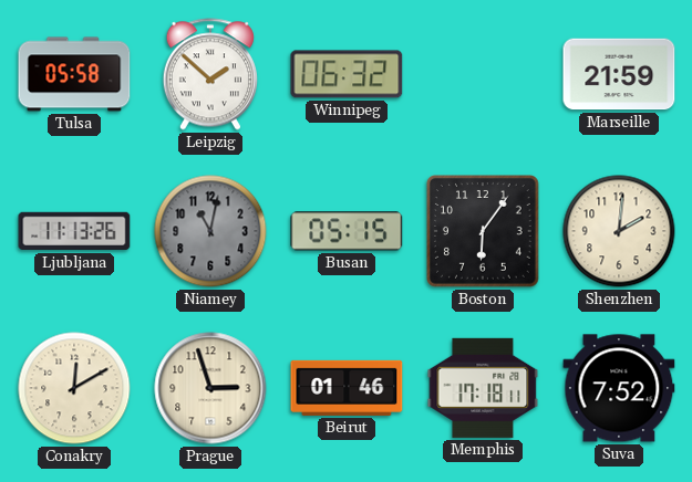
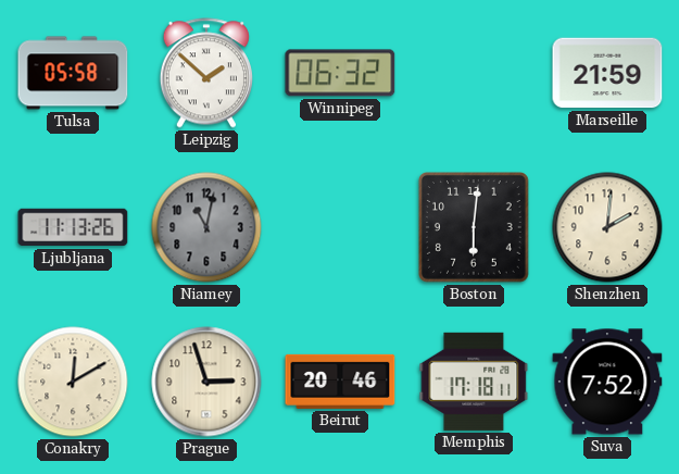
Busan: 05:15 -> none (347, 231)
Boston: 6:06 -> 6:01 (475, 228)
Beirut: 01:46 -> 20:46 (340, 382)
